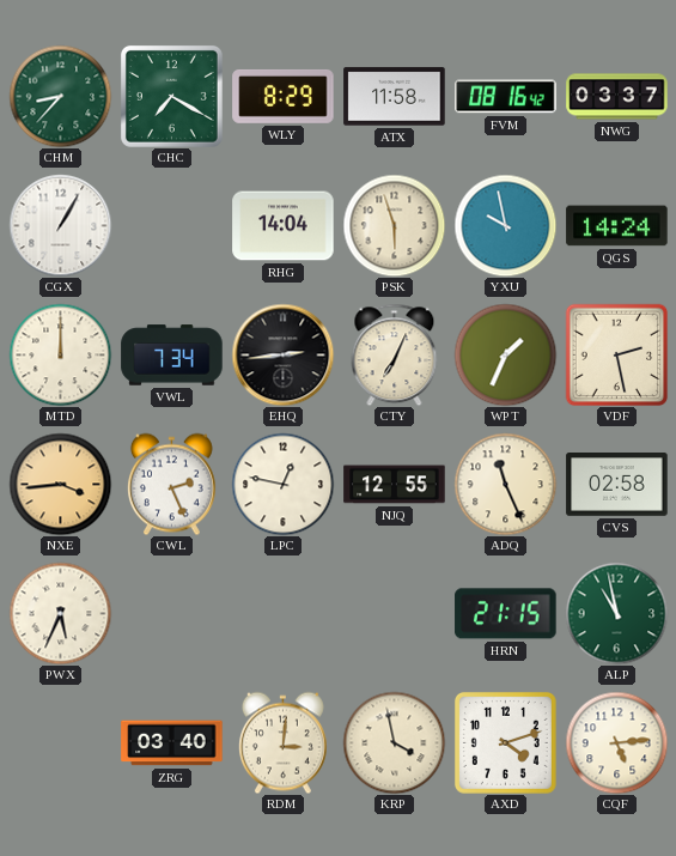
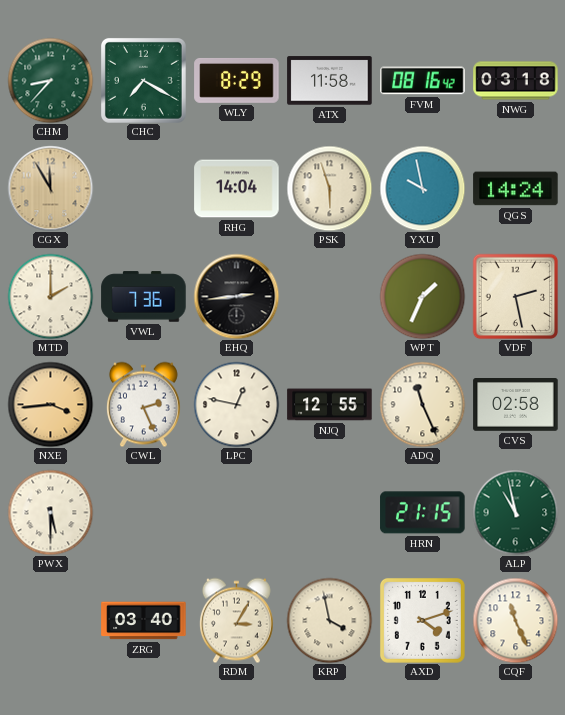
NWG: 03:37 -> 03:18 (516, 81)
CGX: 1:05 -> 11:55 (50, 188)
CGX dial: white -> champagne (50, 188)
MTD: 12:00 -> 2:00 (50, 296)
VWL: 7:34 -> 7:36 (144, 297)
CTY: 7:04 -> none (395, 354)
PWX: 5:34 -> 5:30 (50, 512)
RDM: 3:01 -> 3:05 (236, 620)
CQF: 5:14 -> 11:26 (515, 620)
